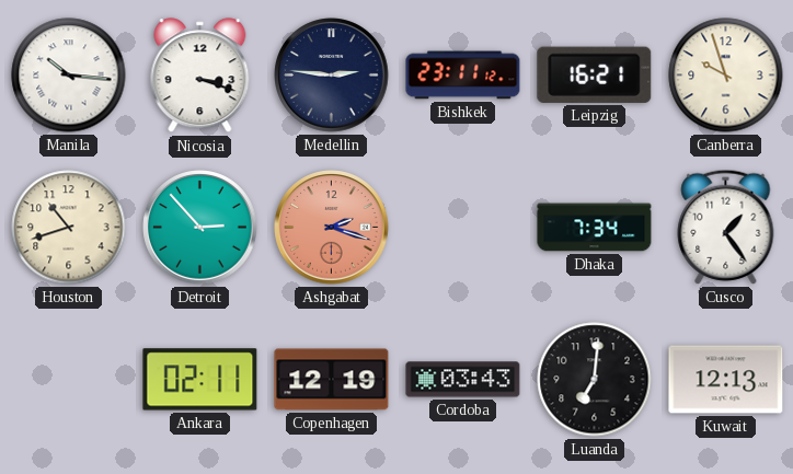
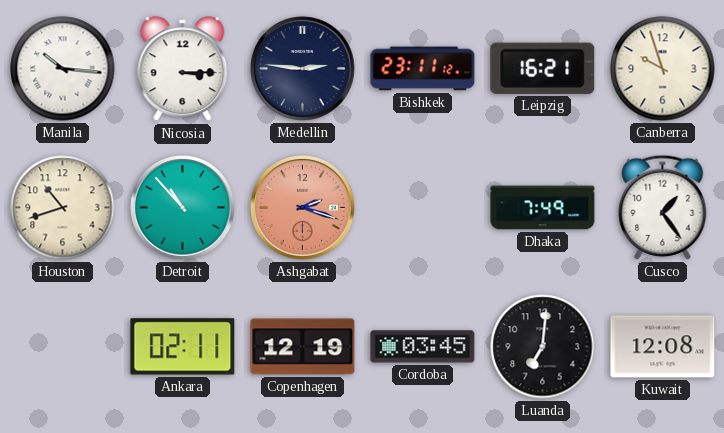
Nicosia: 3:18 -> 3:15 (183, 69)
Detroit: 2:53 -> 10:53 (183, 208)
Dhaka: 7:34 -> 7:49 (543, 208)
Cordoba: 03:43 -> 03:45 (423, 347)
Kuwait: 12:13 -> 12:08 (663, 347)
